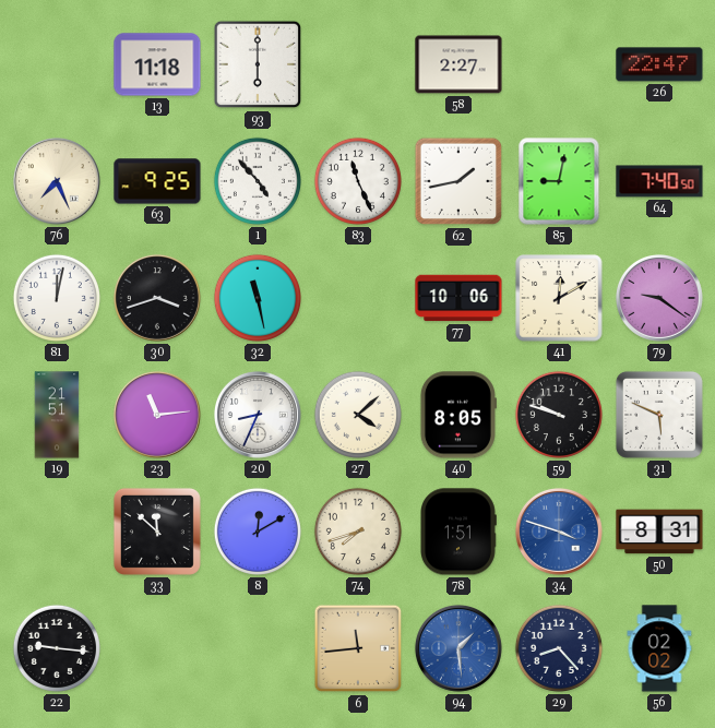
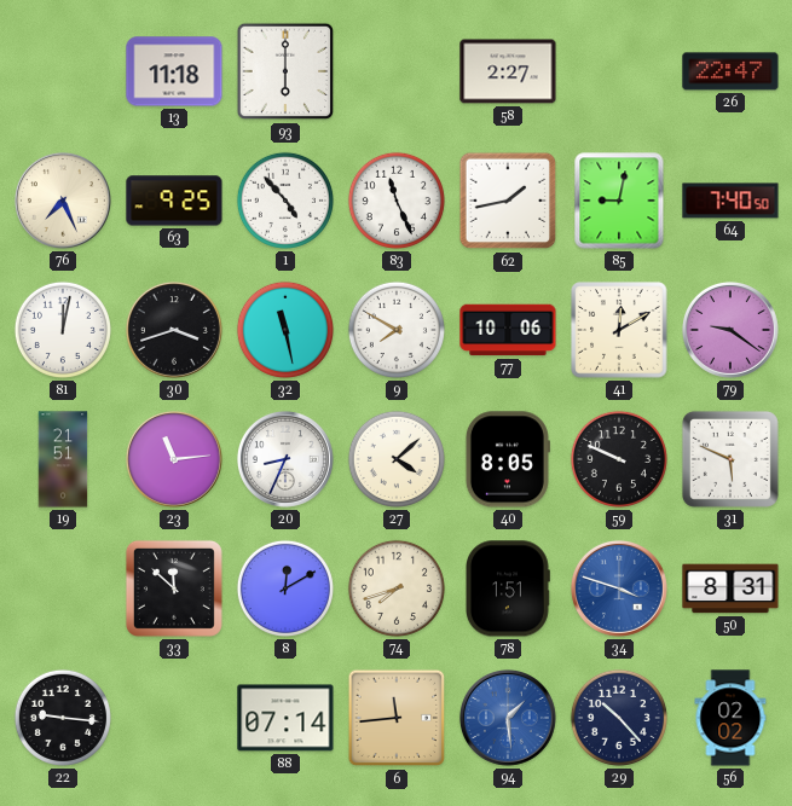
9: none -> 7:50 (397, 330)
59: 9:48 -> 9:49 (619, 459)
88: none -> 07:14 (285, 718)
29: 8:23 -> 10:23 (619, 718)
